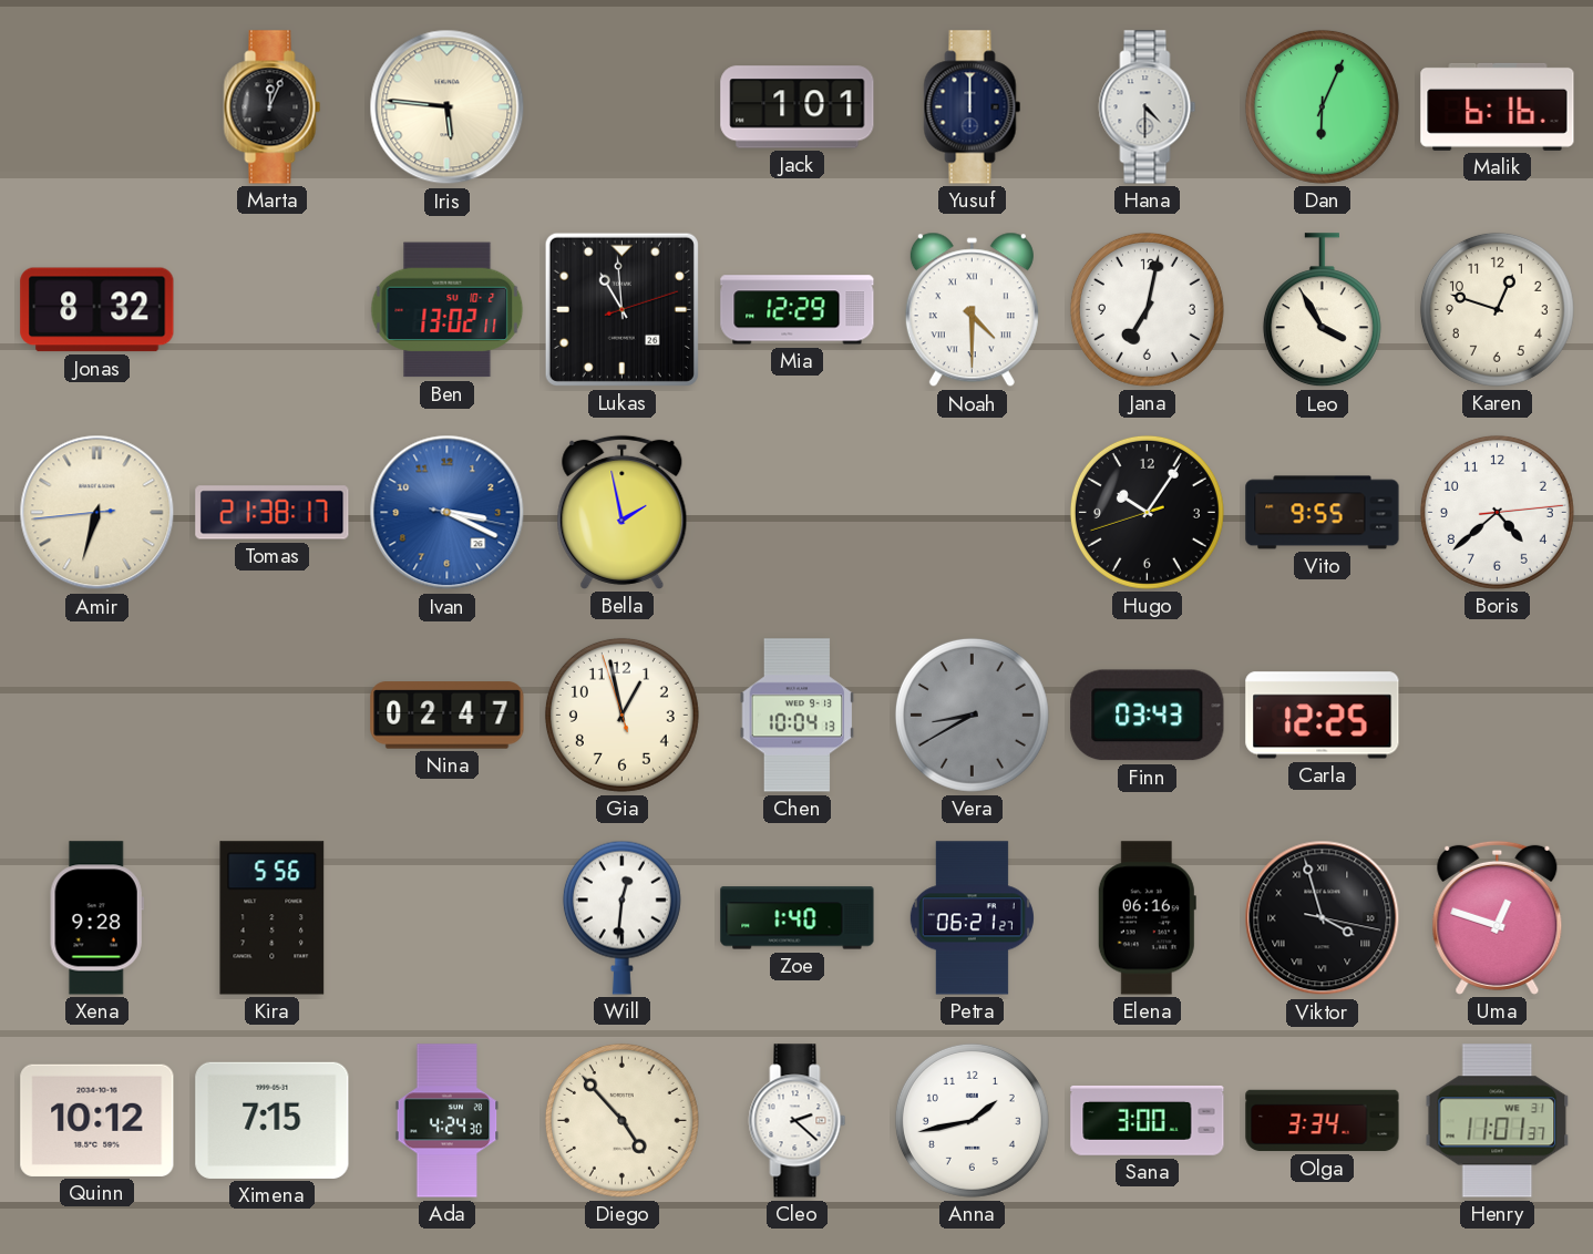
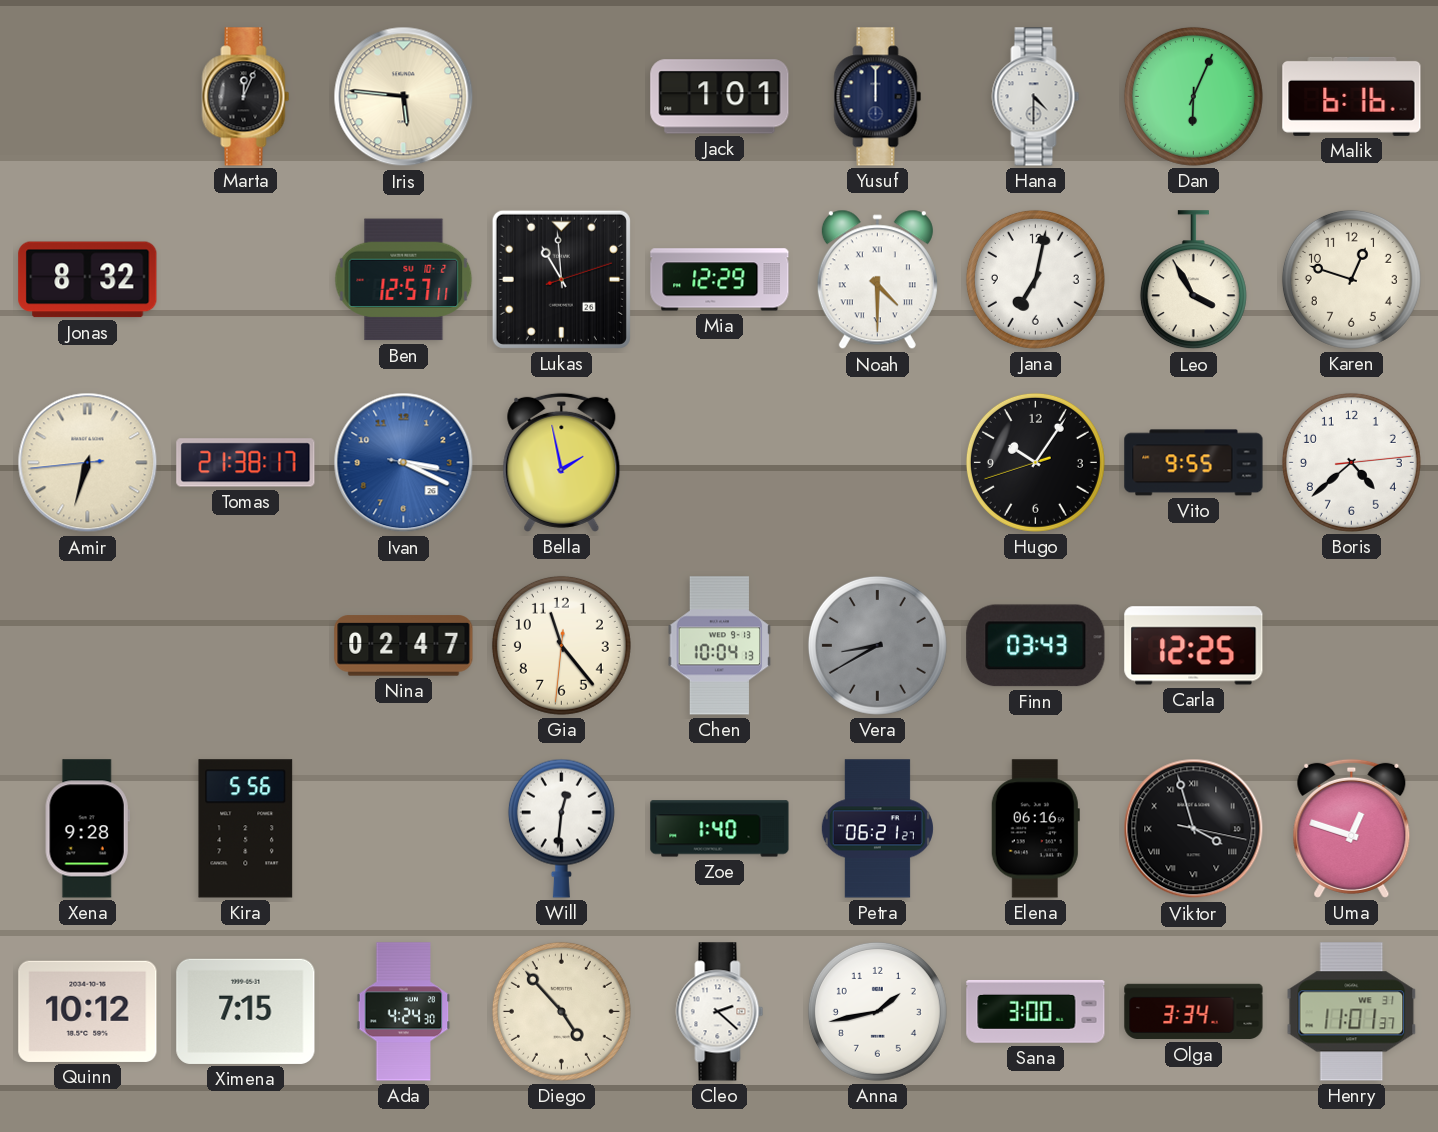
Ben: 13:02 -> 12:57 (404, 280)
Gia: 12:57 -> 11:23 (561, 645)
